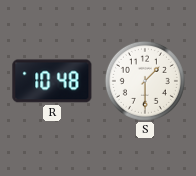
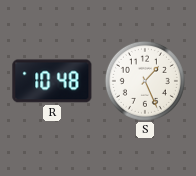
S: 1:30 -> 1:26 (145, 81)
